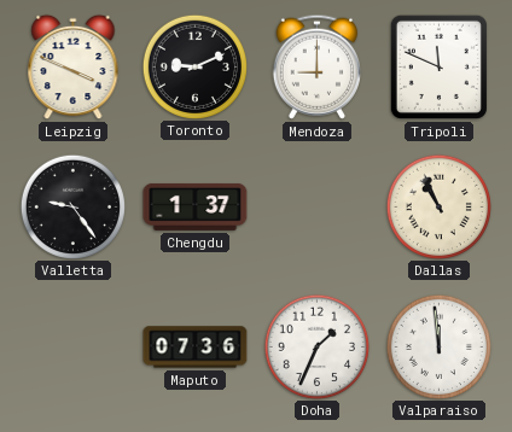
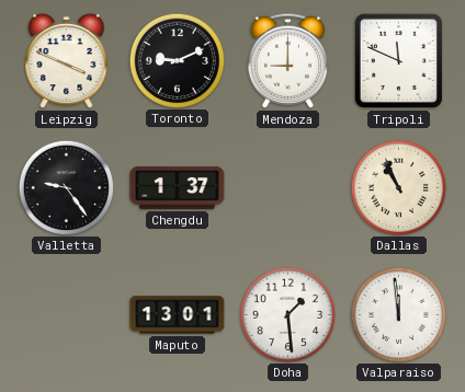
Maputo: 07:36 -> 13:01 (178, 315)
Doha: 1:34 -> 1:29 (287, 314)
